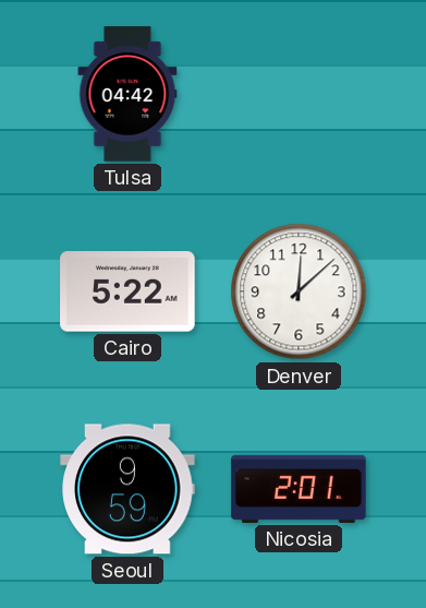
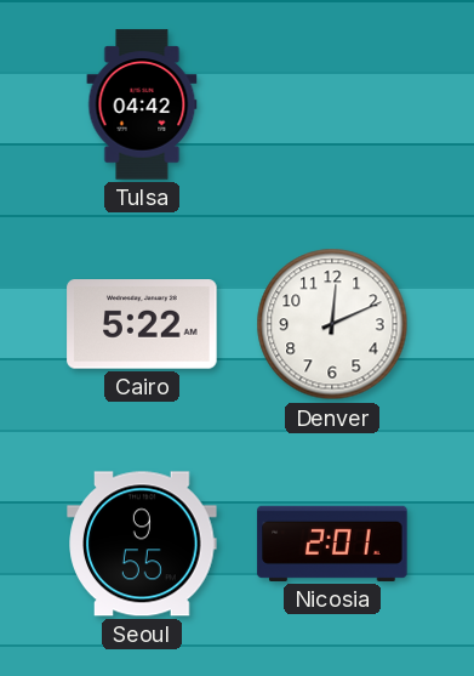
Denver: 12:08 -> 12:11 (332, 324)
Seoul: 9:59 -> 9:55 (142, 544)
